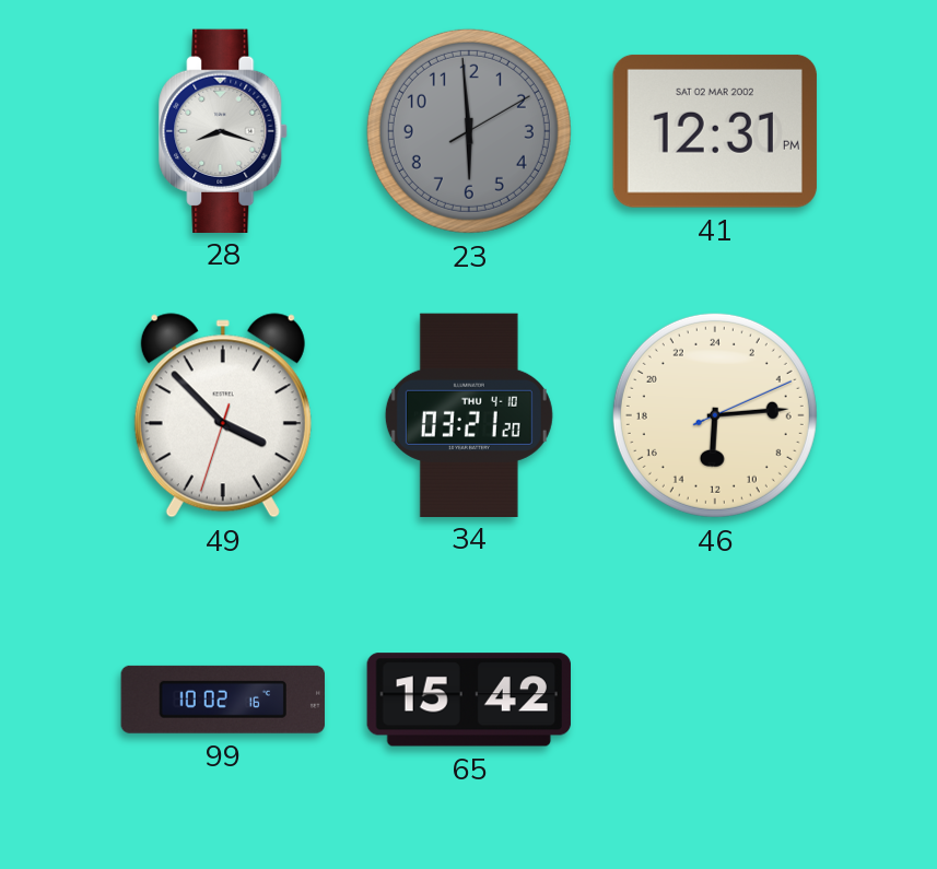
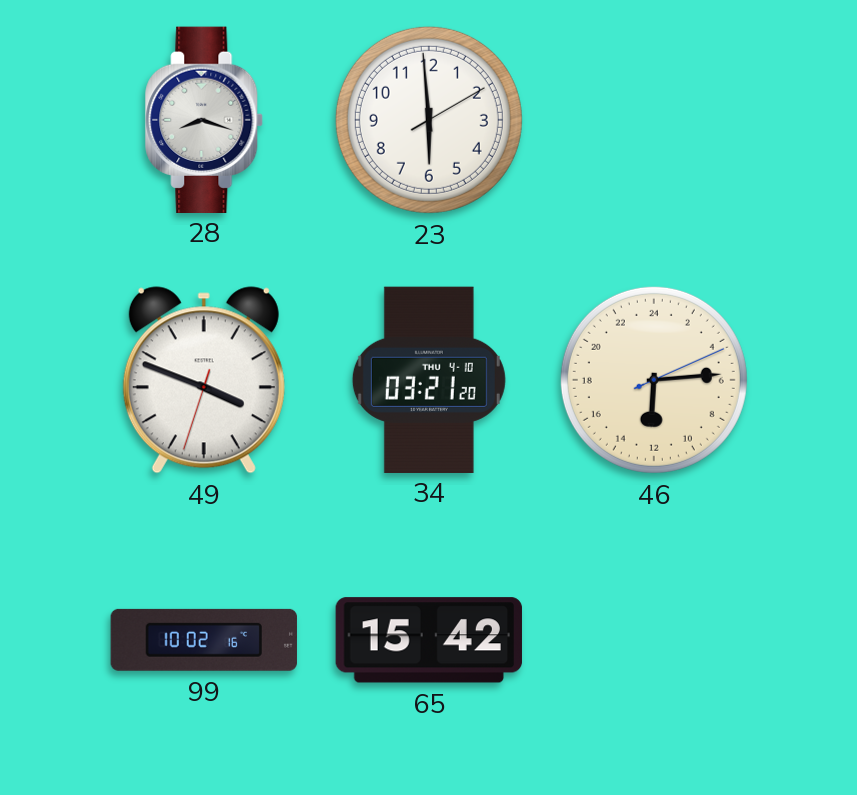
23 dial: grey -> white (429, 120)
41: 12:31 -> none (715, 131)
49: 3:52 -> 3:48 (204, 380)
